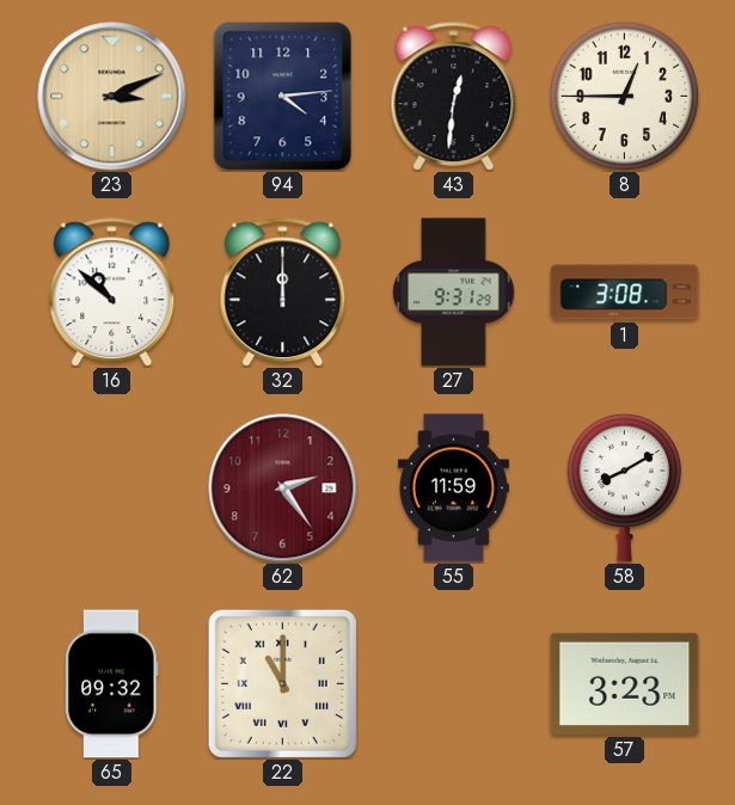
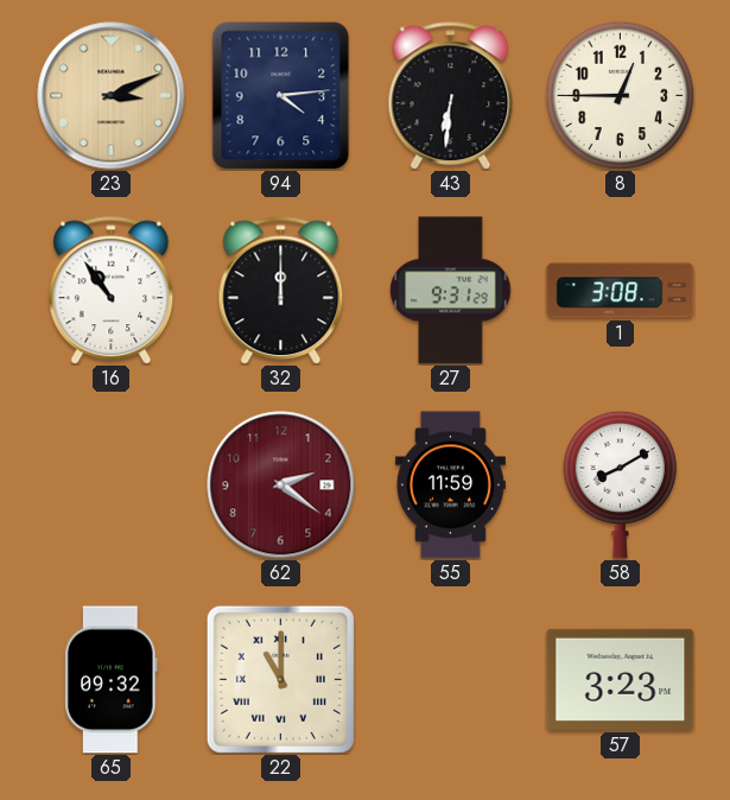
43: 12:31 -> 6:31 (451, 96)
16: 10:52 -> 10:54 (112, 291)
62: 2:24 -> 2:21 (281, 485)
